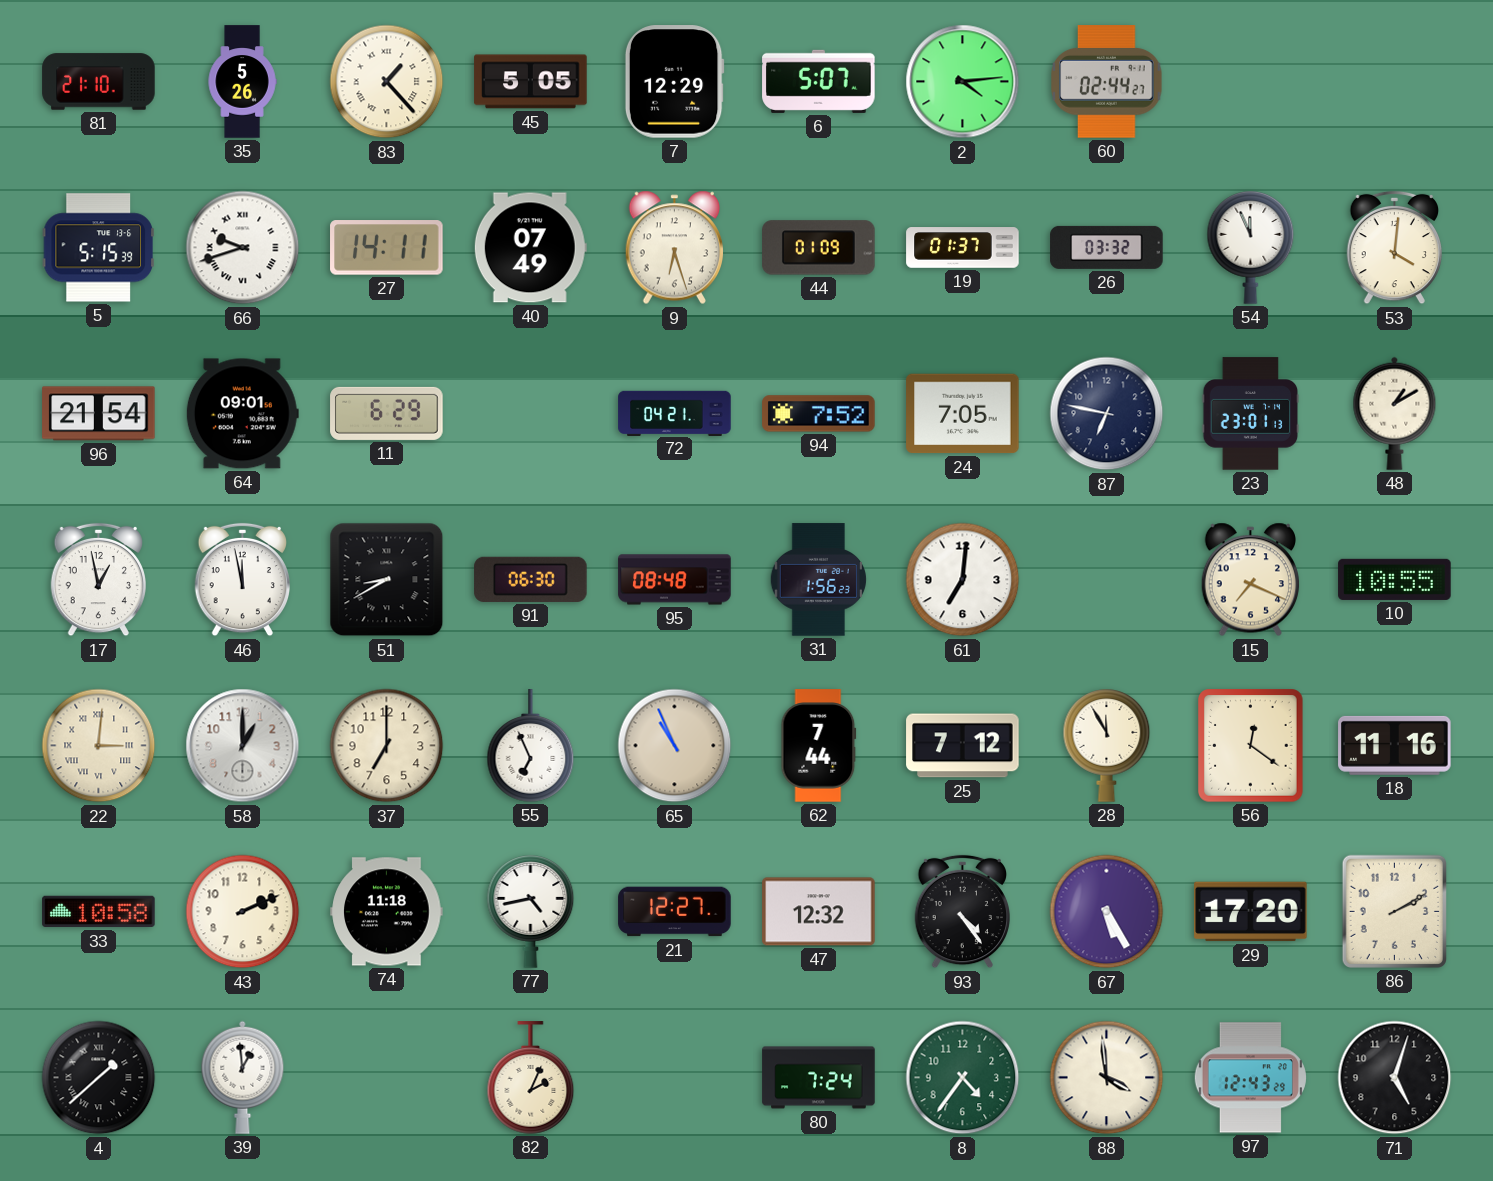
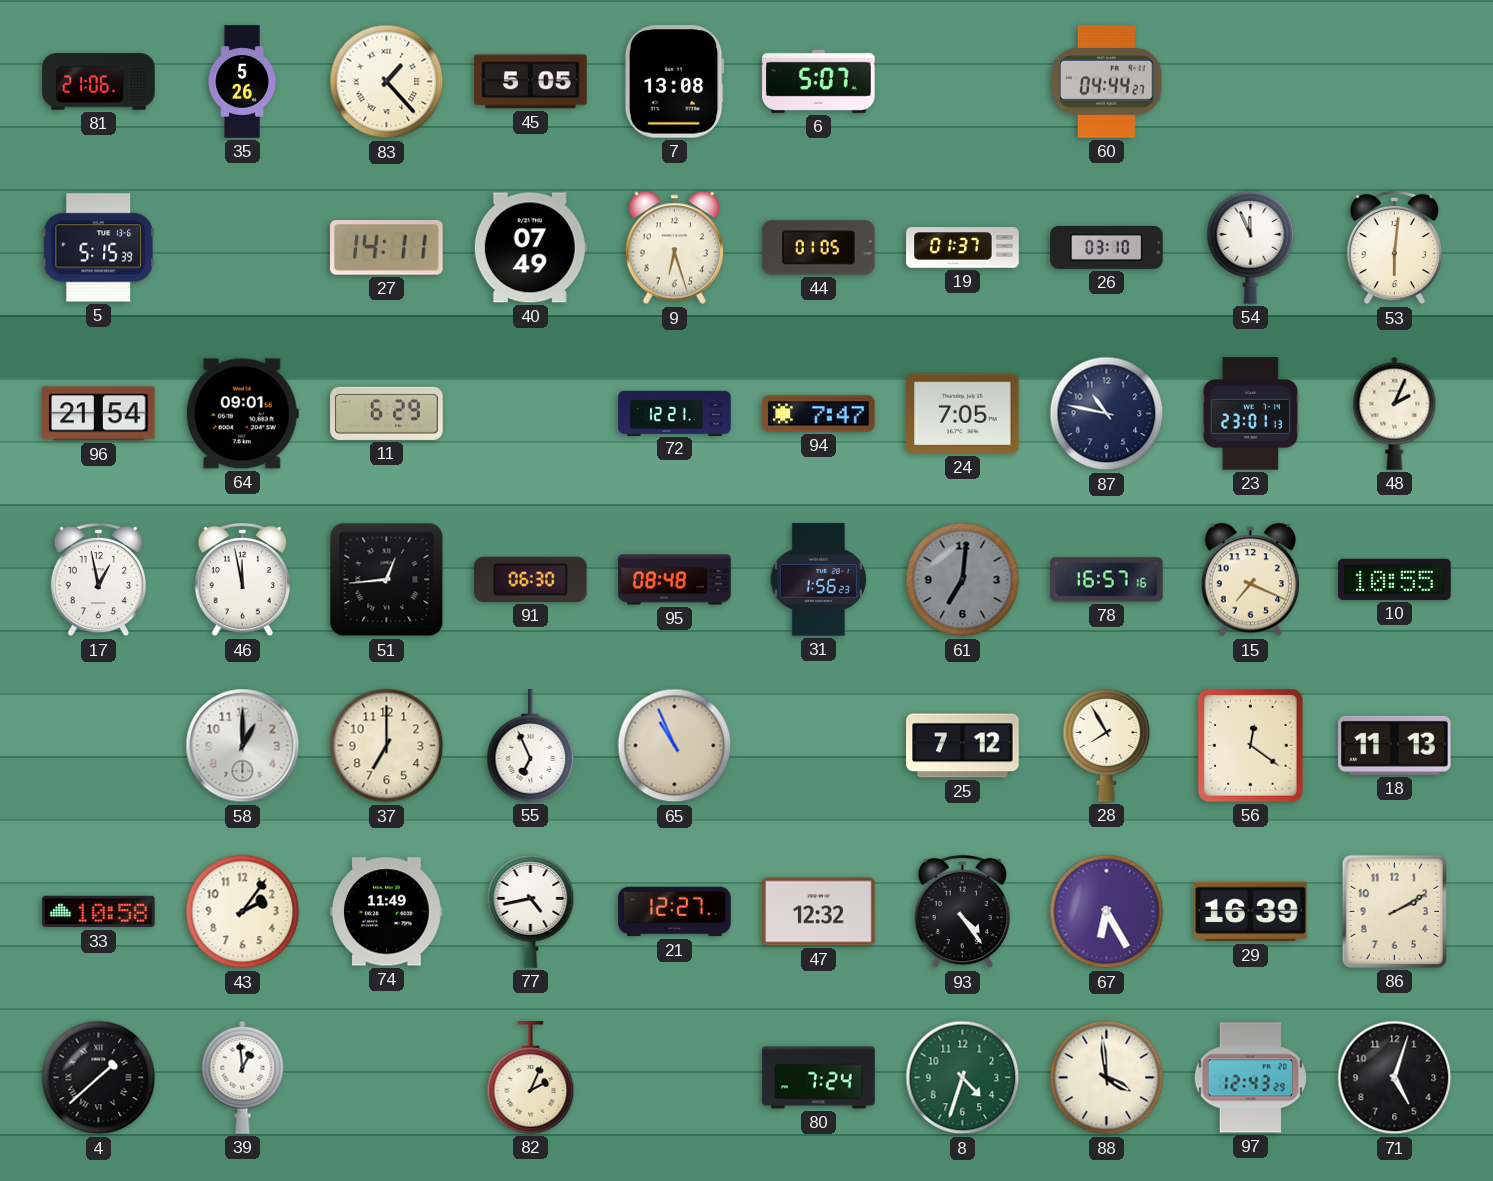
81: 21:10 -> 21:06 (99, 82)
7: 12:29 -> 13:08 (674, 82)
2: 4:14 -> none (963, 82)
60: 02:44 -> 04:44 (1107, 82)
66: 9:42 -> none (243, 248)
44: 01:09 -> 01:05 (819, 248)
26: 03:32 -> 03:10 (1107, 247)
53: 4:01 -> 6:01 (1394, 248)
72: 04:21 -> 12:21 (675, 413)
94: 7:52 -> 7:47 (819, 414)
87: 6:47 -> 10:47 (1107, 414)
48: 1:10 -> 2:04 (1395, 413)
51: 8:40 -> 12:44 (387, 580)
61 dial: white -> grey (963, 580)
78: none -> 16:57 (1107, 580)
22: 3:01 -> none (99, 746)
62: 7:44 -> none (819, 746)
28: 11:55 -> 7:55 (1107, 746)
18: 11:16 -> 11:13 (1395, 745)
43: 2:11 -> 2:06 (243, 912)
74: 11:18 -> 11:49 (387, 912)
67: 5:25 -> 6:25 (1107, 912)
29: 17:20 -> 16:39 (1251, 912)
8: 4:36 -> 4:33 (963, 1078)
